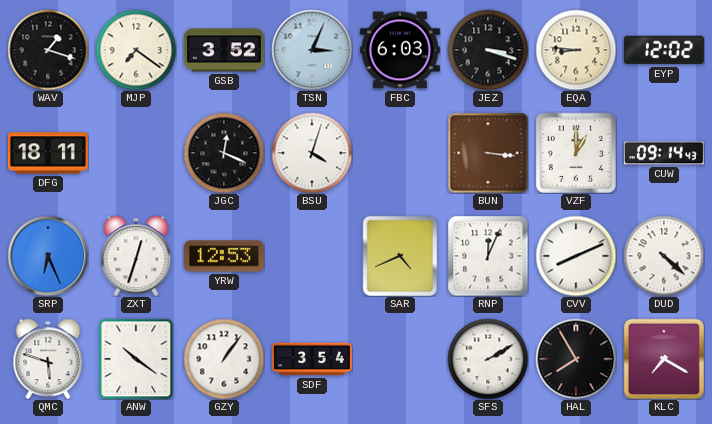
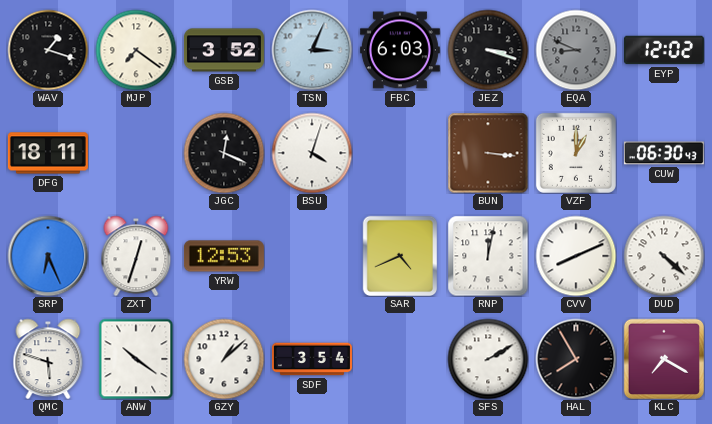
EQA: 8:46 -> 8:49 (576, 50)
EQA dial: cream -> grey (576, 50)
CUW: 09:14 -> 06:30 (664, 153)
RNP: 12:04 -> 12:02 (488, 256)
GZY: 1:06 -> 1:08 (224, 359)
